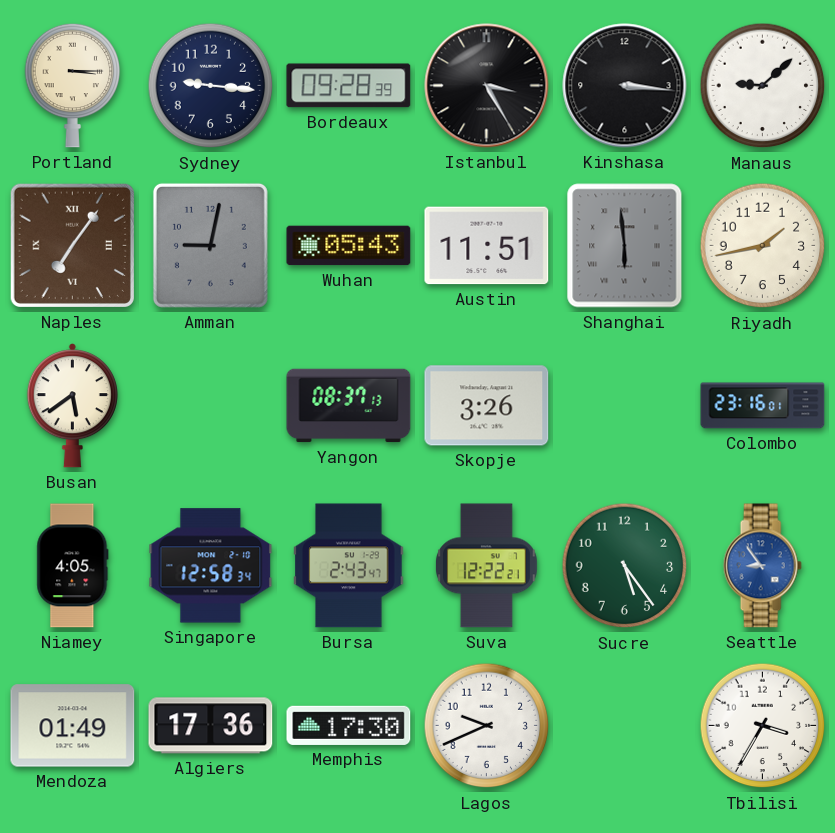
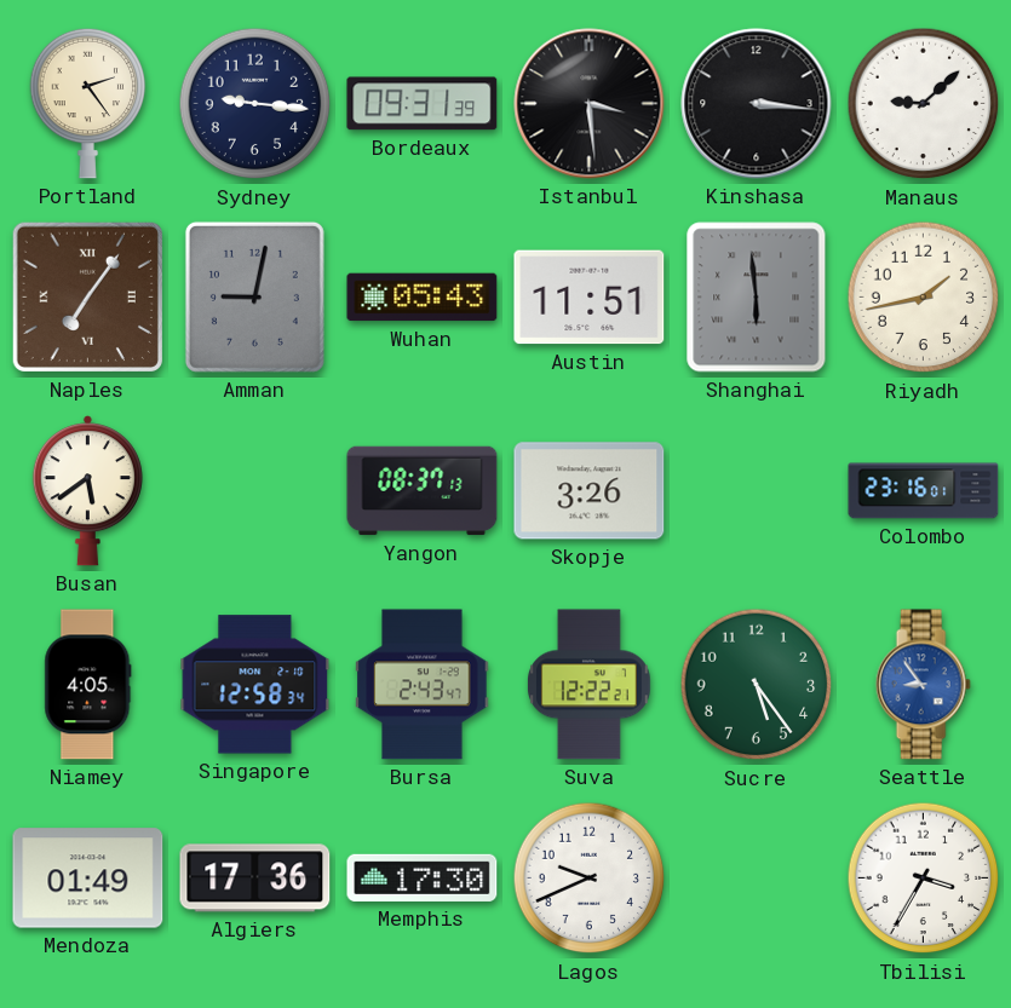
Portland: 3:15 -> 2:24 (88, 103)
Bordeaux: 09:28 -> 09:31 (423, 104)
Istanbul: 3:25 -> 3:29 (590, 104)
